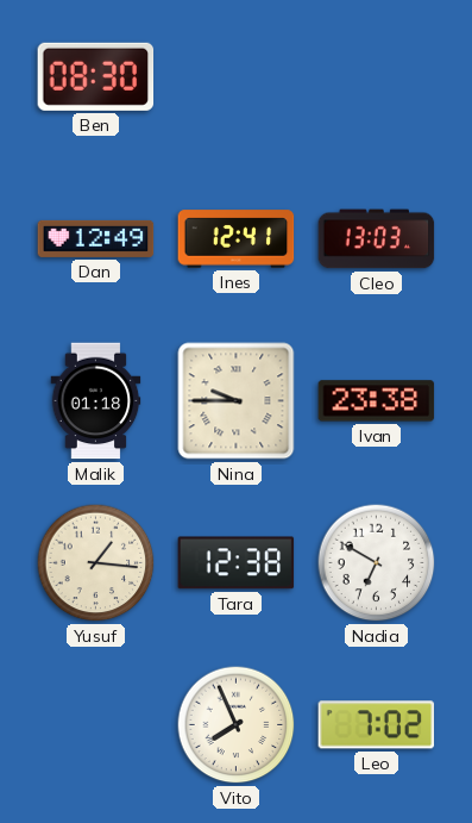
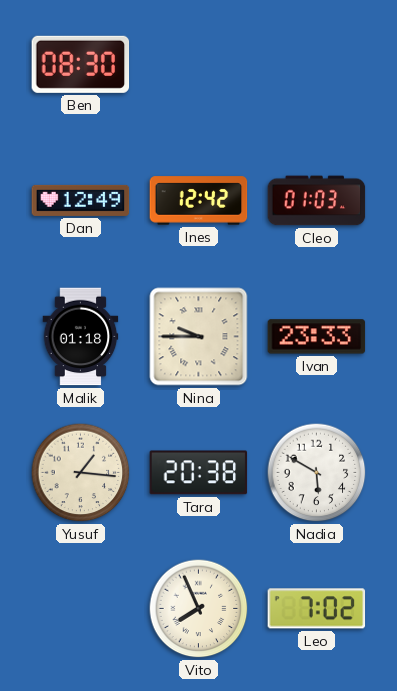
Ines: 12:41 -> 12:42 (199, 201)
Cleo: 13:03 -> 01:03 (317, 201)
Ivan: 23:38 -> 23:33 (317, 337)
Tara: 12:38 -> 20:38 (199, 473)
Nadia: 6:50 -> 5:50 (317, 473)
